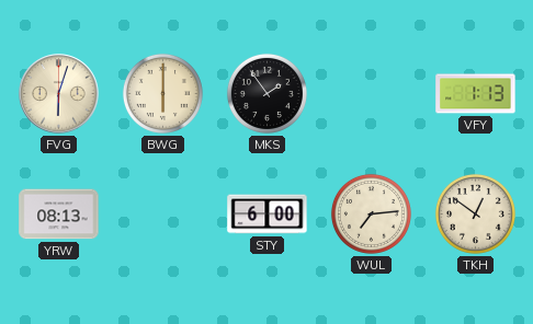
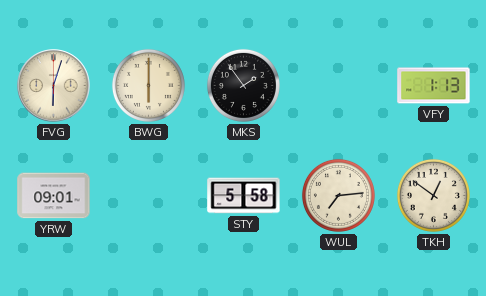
YRW: 08:13 -> 09:01 (54, 196)
STY: 6:00 -> 5:58 (244, 196)
